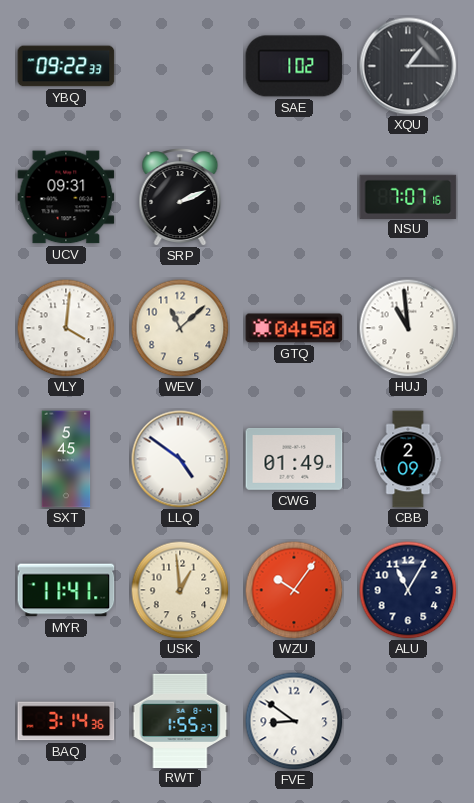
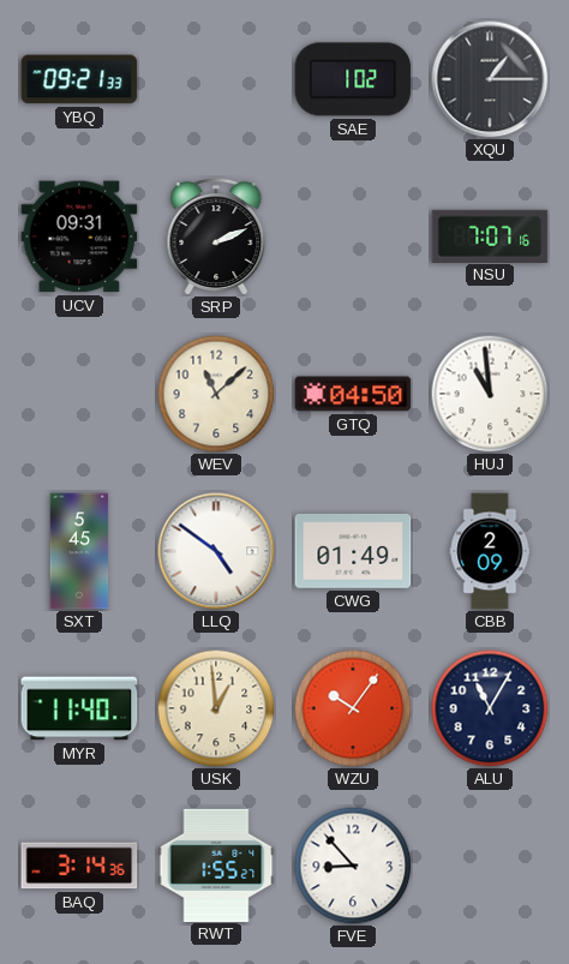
YBQ: 09:22 -> 09:21 (79, 79)
VLY: 4:01 -> none (66, 328)
MYR: 11:41 -> 11:40 (79, 708)
FVE: 8:51 -> 8:53 (353, 866)
